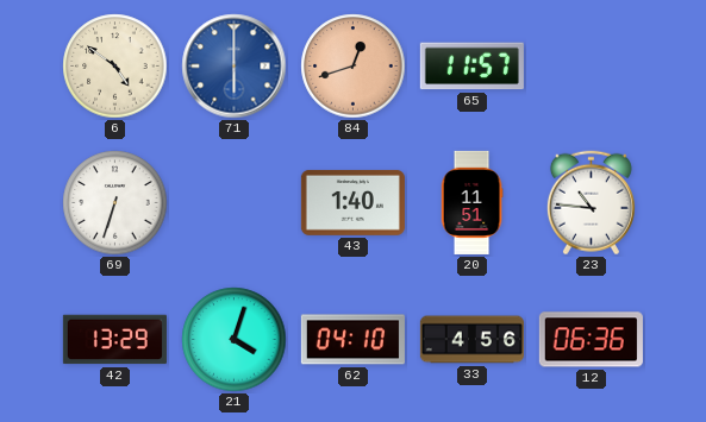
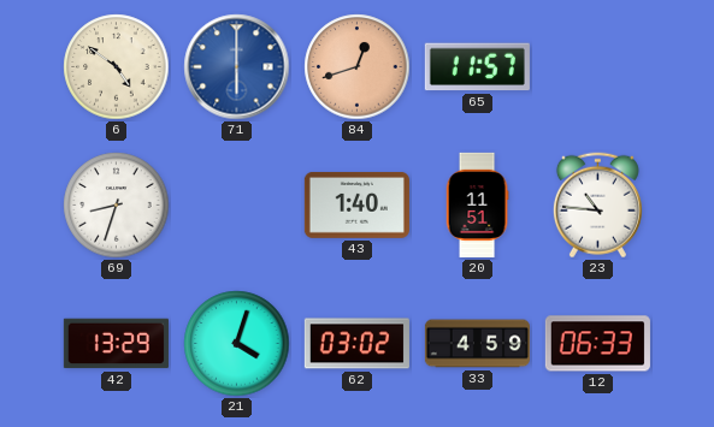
69: 6:33 -> 8:33 (117, 206)
62: 04:10 -> 03:02 (356, 344)
33: 4:56 -> 4:59 (477, 344)
12: 06:36 -> 06:33 (597, 344)
